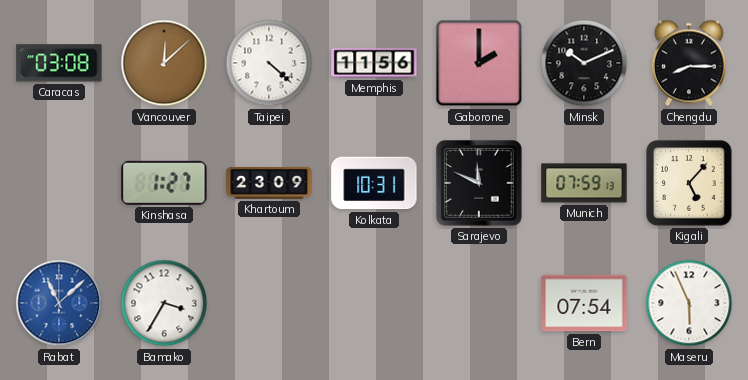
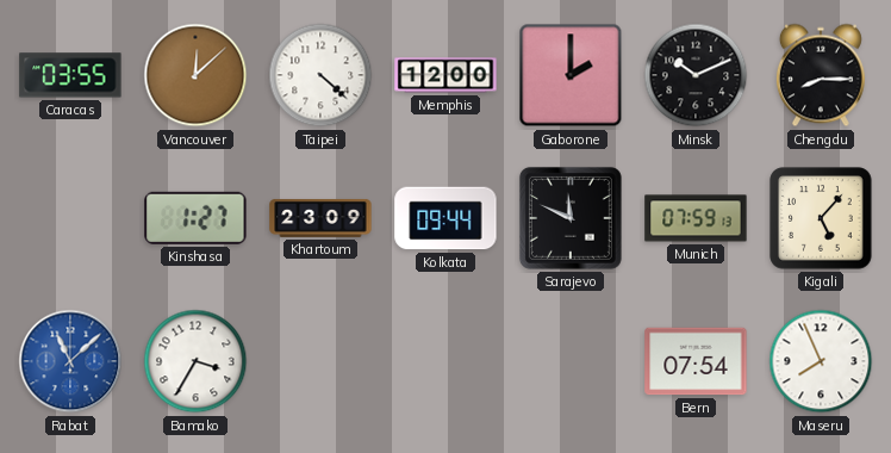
Caracas: 03:08 -> 03:55 (70, 75)
Memphis: 11:56 -> 12:00 (445, 75)
Kolkata: 10:31 -> 09:44 (445, 218)
Maseru: 5:56 -> 7:56 (821, 361)
